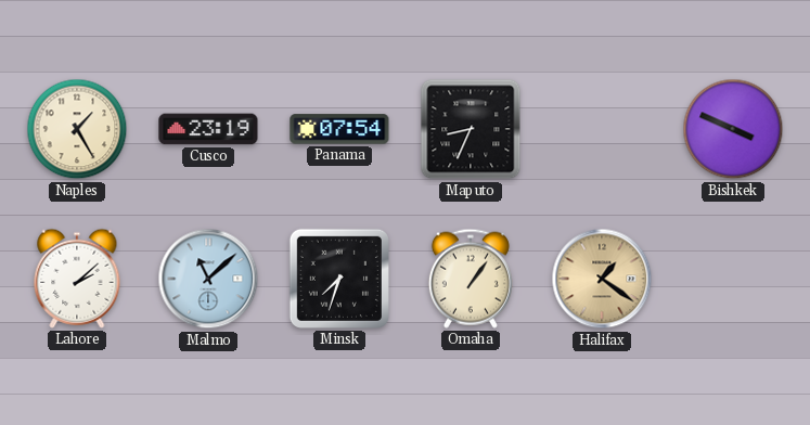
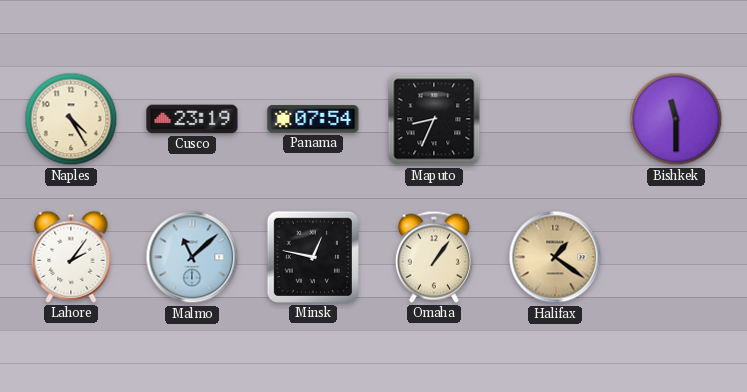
Naples: 1:25 -> 4:25 (71, 119)
Bishkek: 3:49 -> 11:30 (676, 119)
Lahore: 2:08 -> 2:06 (71, 257)
Minsk: 7:33 -> 12:47 (313, 257)
